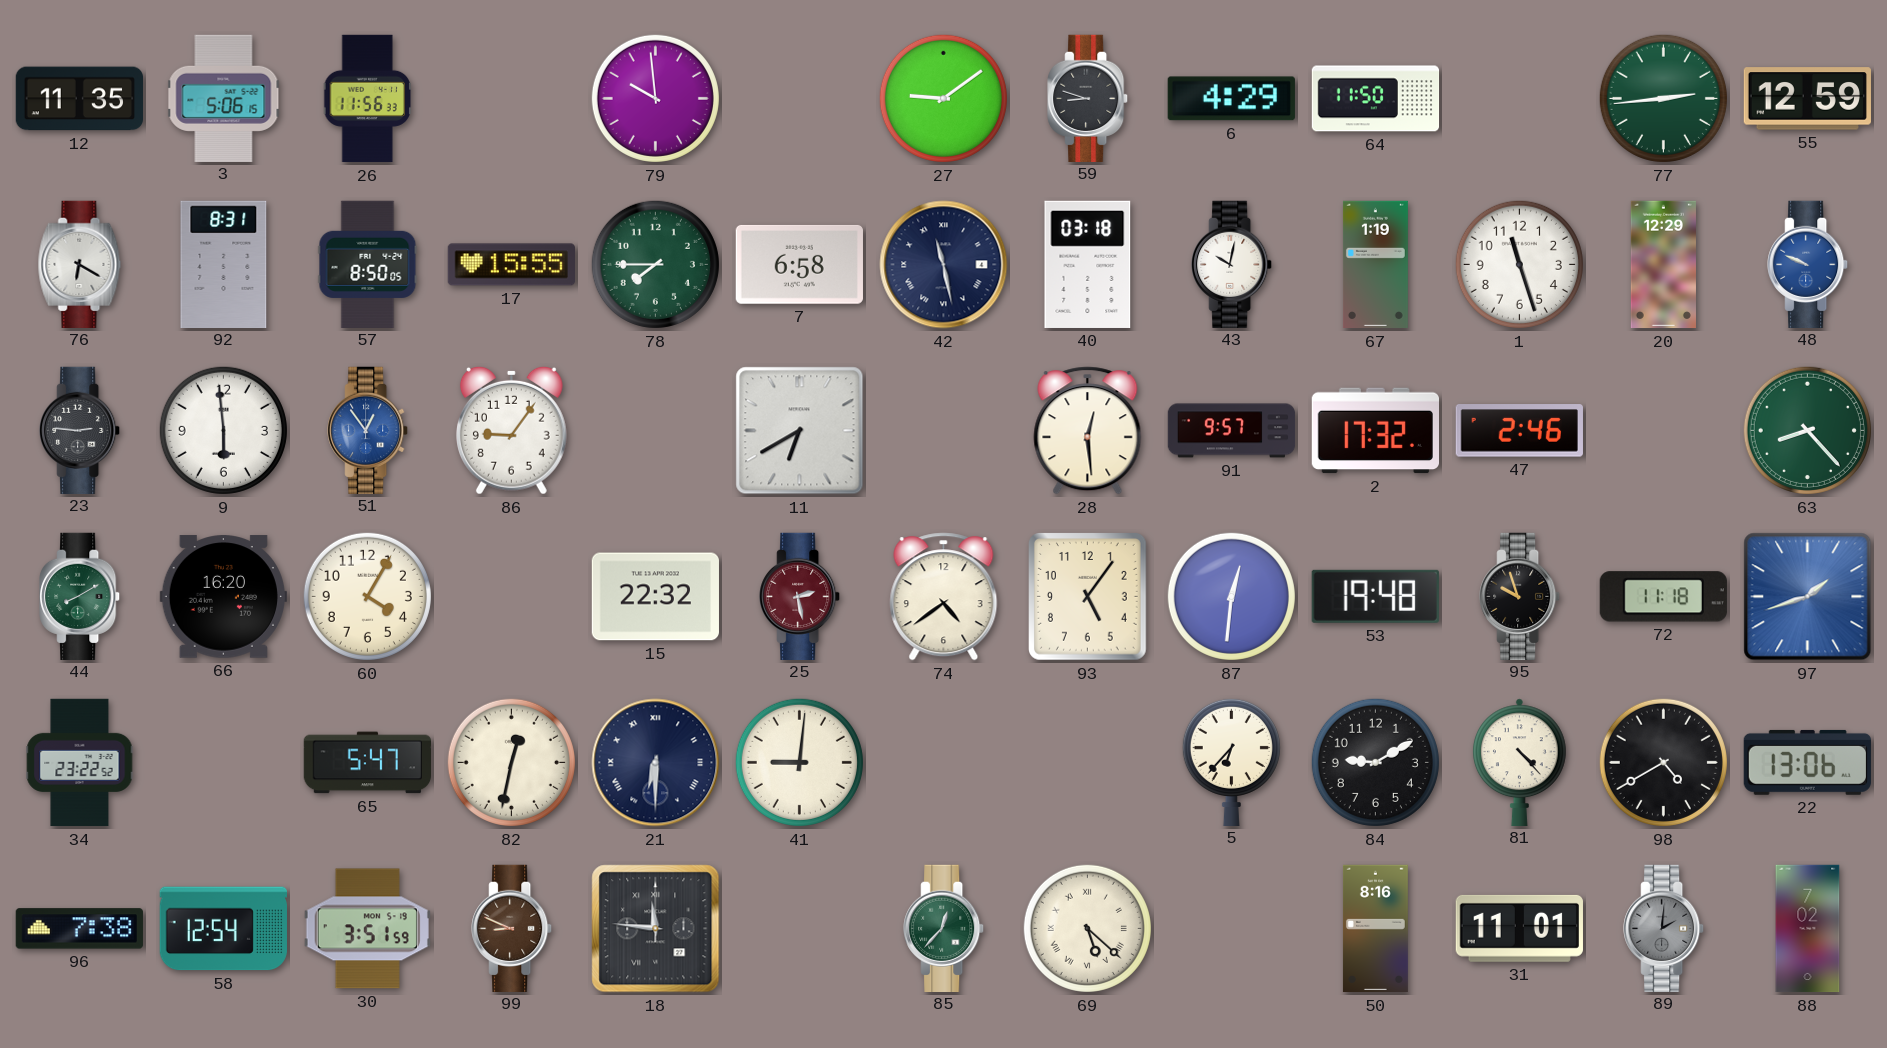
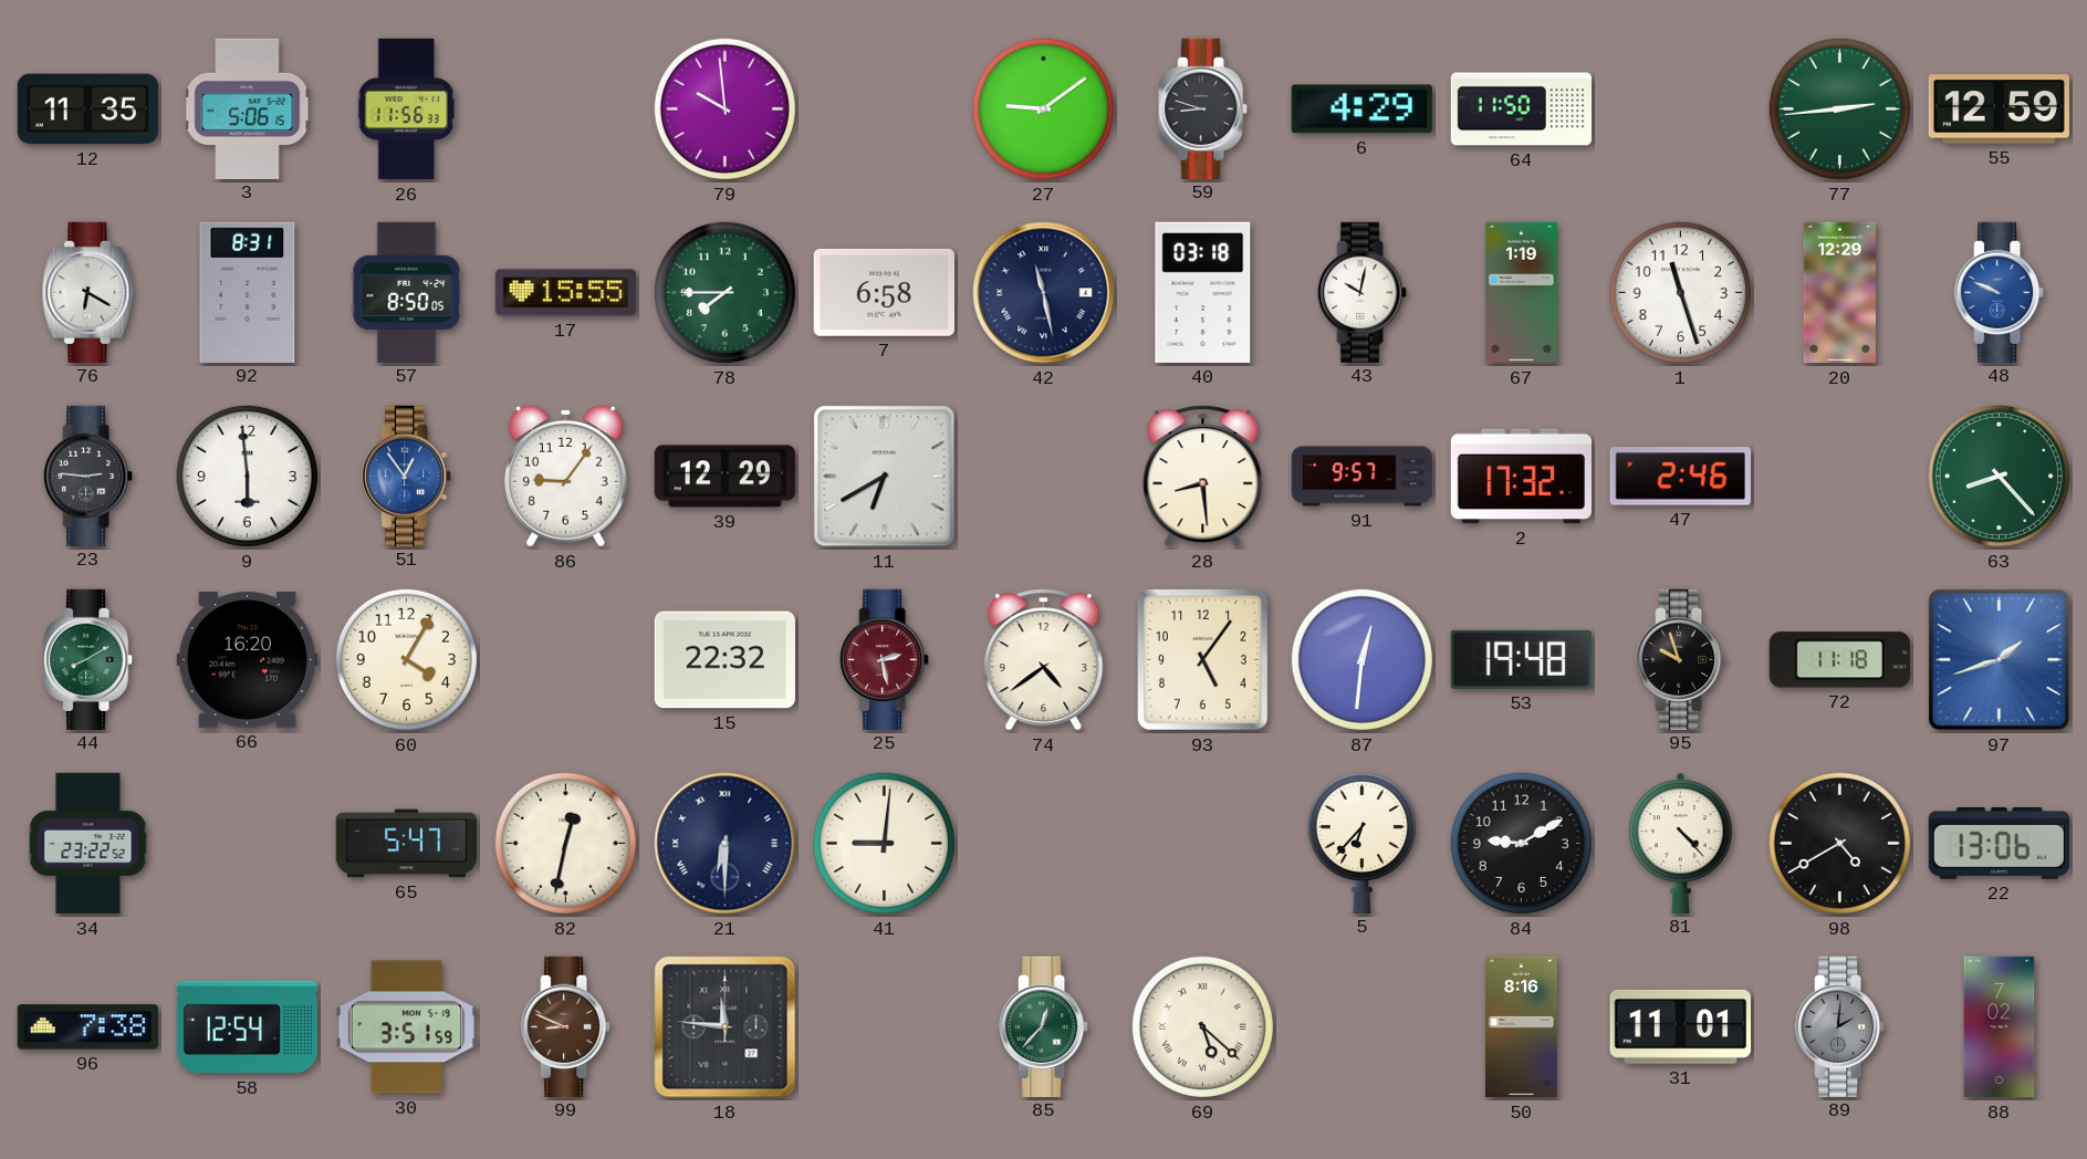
39: none -> 12:29 (724, 477)
28: 12:29 -> 8:29 (1203, 477)
